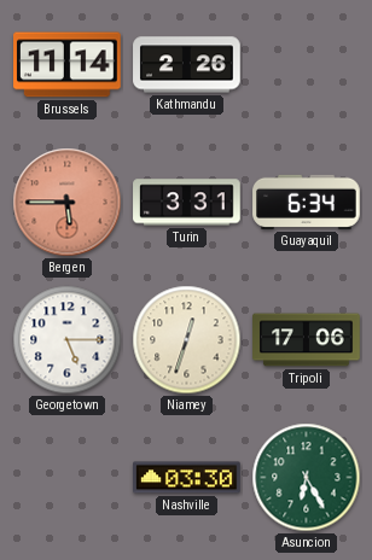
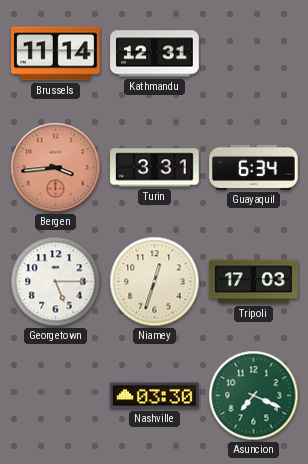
Kathmandu: 2:26 -> 12:31 (155, 54)
Bergen: 5:45 -> 3:44 (56, 168)
Tripoli: 17:06 -> 17:03 (254, 282)
Asuncion: 6:25 -> 7:19 (254, 396)
